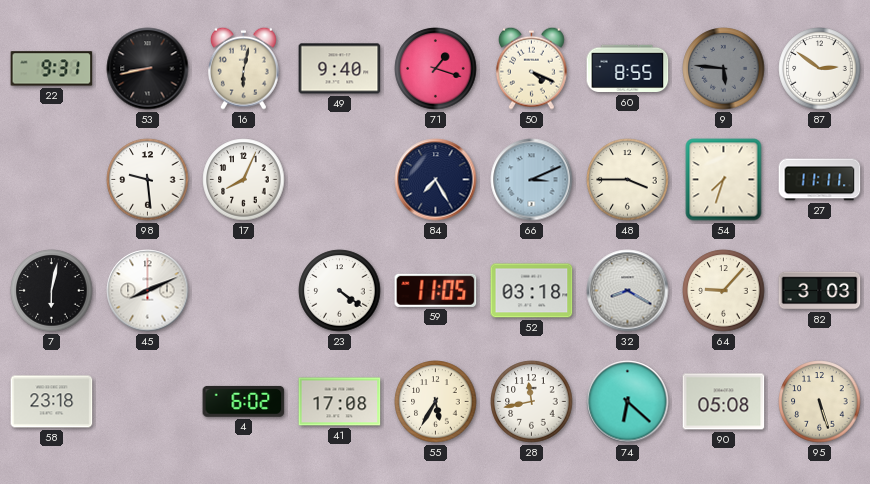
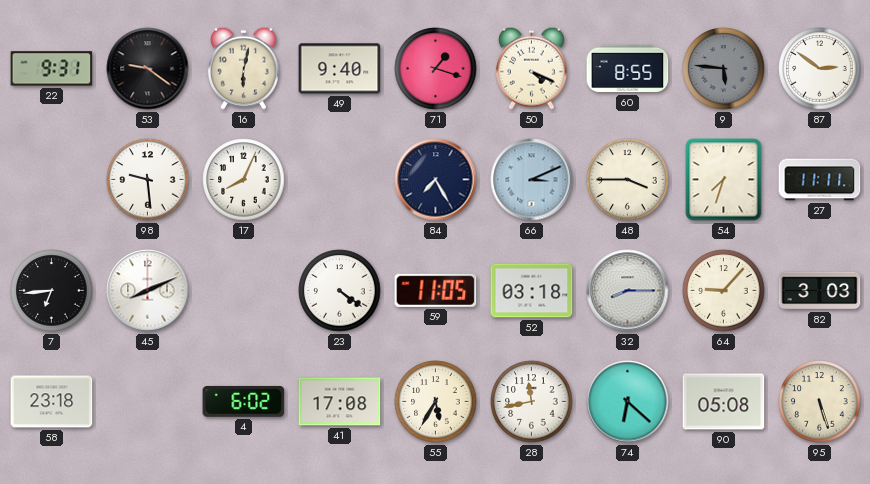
53: 8:43 -> 9:21 (148, 69)
7: 6:02 -> 6:44 (52, 291)
32: 8:20 -> 8:15 (628, 291)
